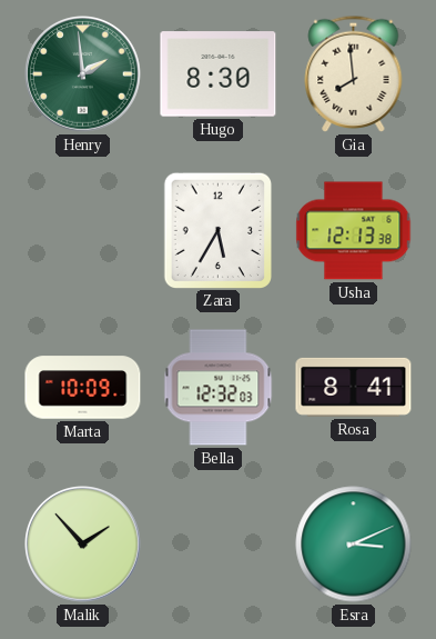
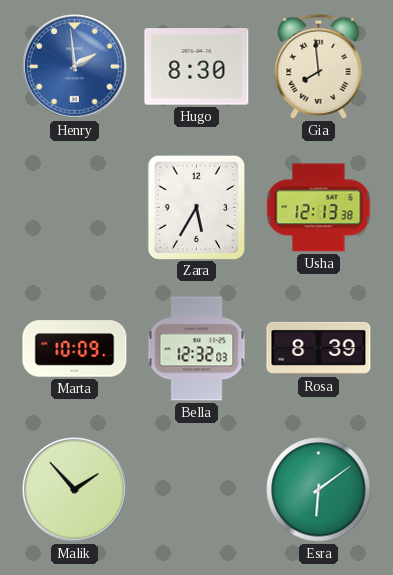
Henry dial: green -> blue (75, 67)
Rosa: 8:41 -> 8:39 (319, 348)
Esra: 3:11 -> 6:09 (319, 490)
